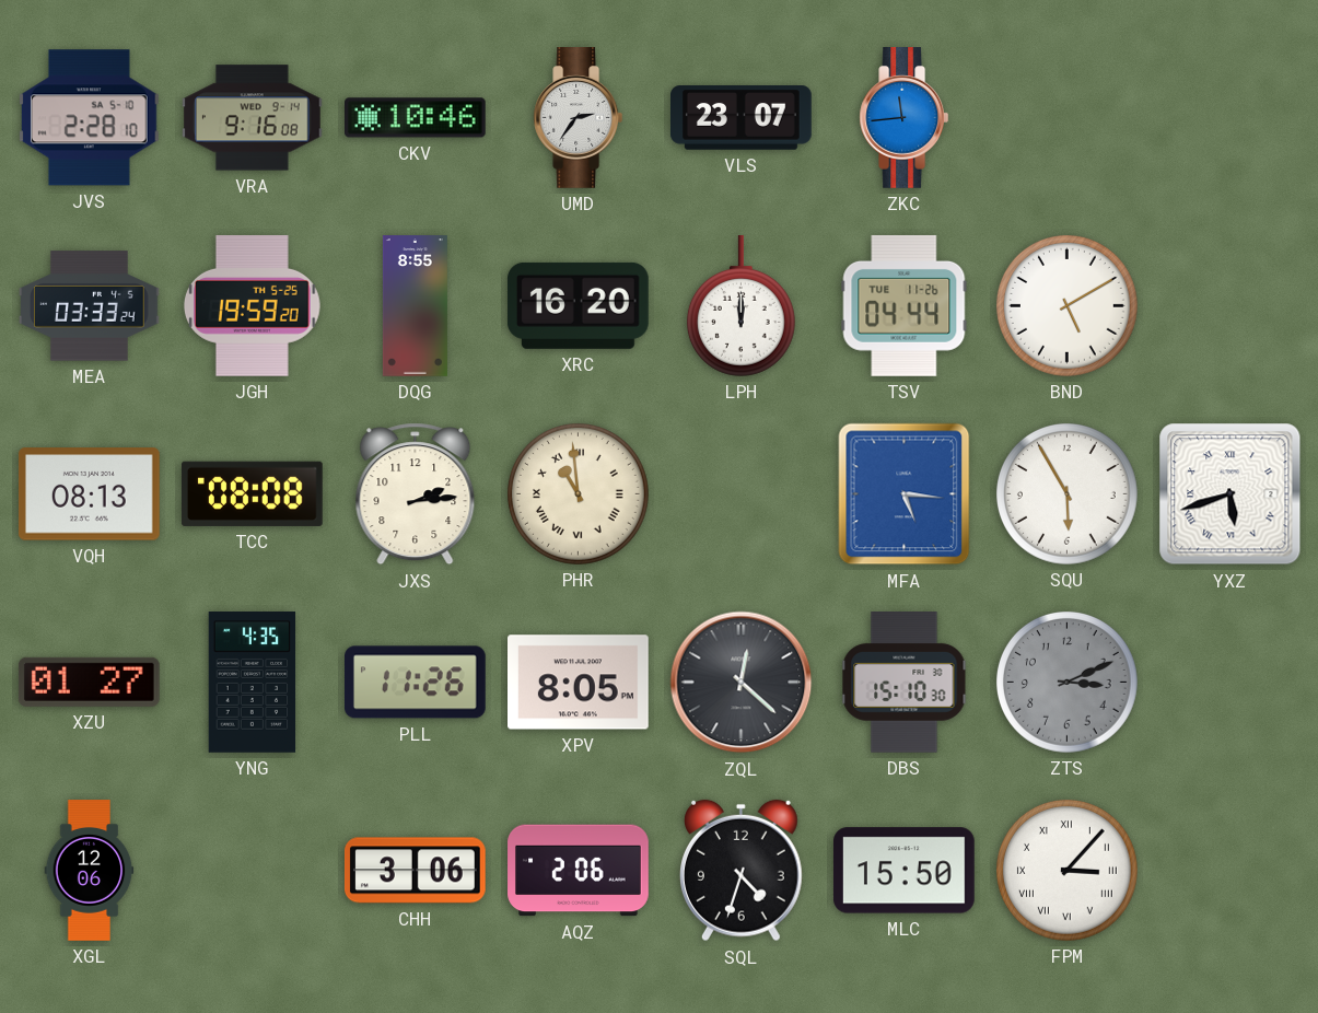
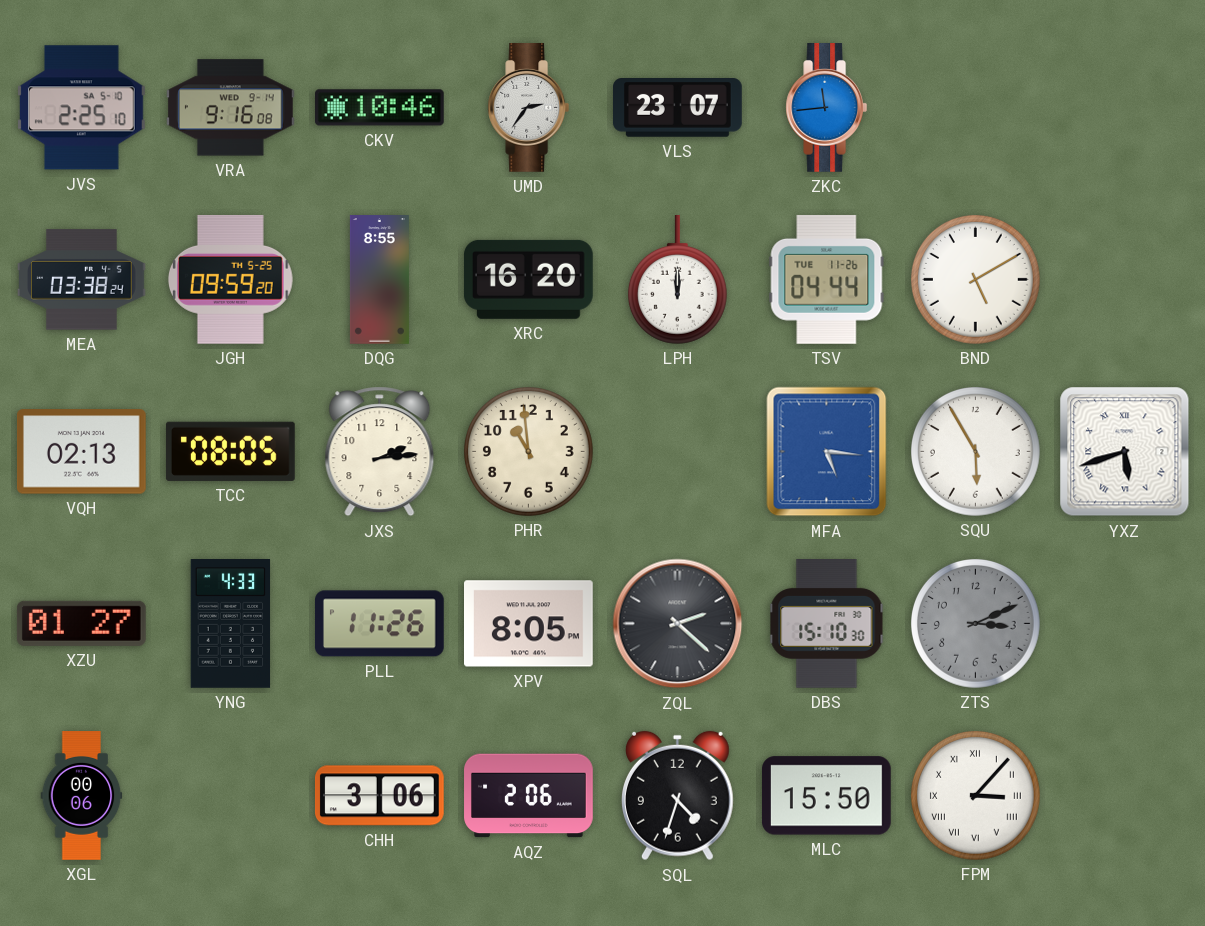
JVS: 2:28 -> 2:25 (81, 108)
MEA: 03:33 -> 03:38 (82, 280)
JGH: 19:59 -> 09:59 (230, 279)
VQH: 08:13 -> 02:13 (81, 452)
TCC: 08:08 -> 08:05 (230, 451)
PHR numerals: Roman -> Arabic (529, 451)
YNG: 4:35 -> 4:33 (231, 624)
ZQL: 12:22 -> 2:22 (678, 624)
XGL: 12:06 -> 00:06 (82, 796)
